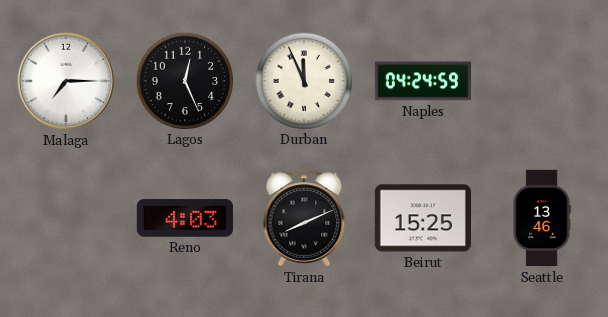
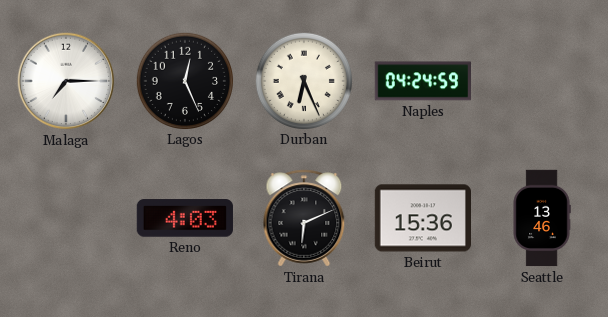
Durban: 11:56 -> 6:26 (303, 80)
Tirana: 8:11 -> 6:11 (304, 218)
Beirut: 15:25 -> 15:36 (422, 218)
